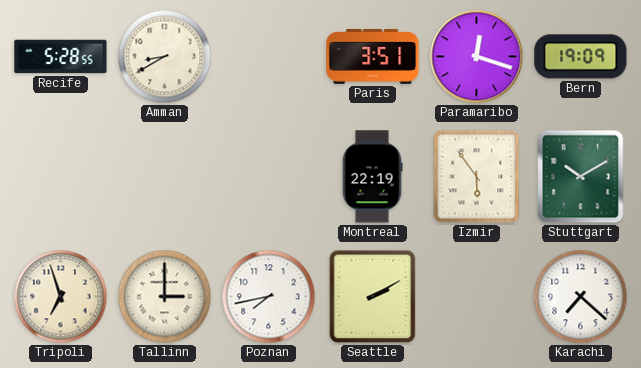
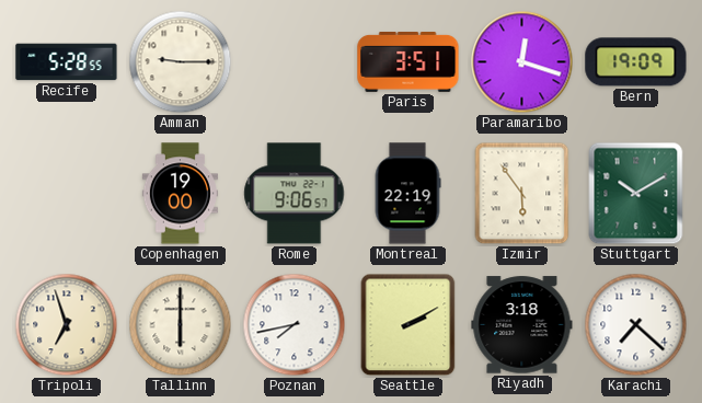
Amman: 8:40 -> 9:15 (181, 62)
Copenhagen: none -> 19:00 (180, 194)
Rome: none -> 9:06 (295, 194)
Tallinn: 3:00 -> 6:00 (181, 325)
Riyadh: none -> 3:18 (522, 325)
